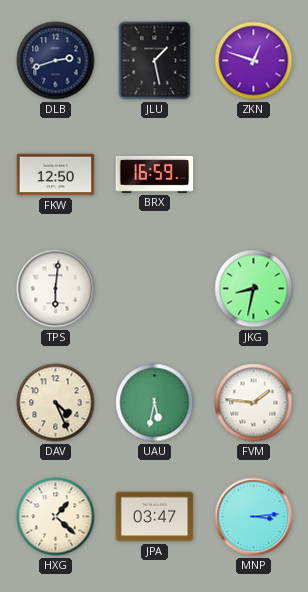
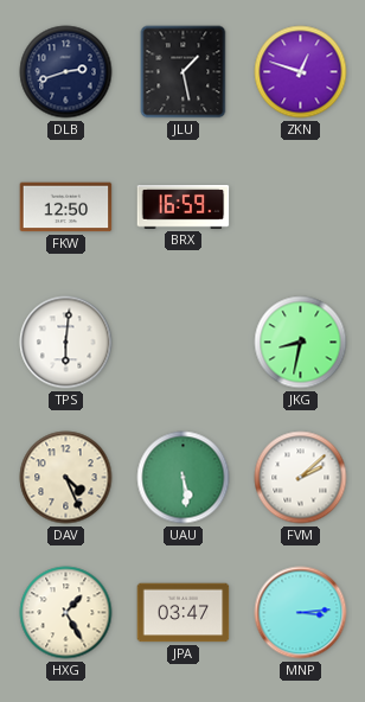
UAU: 5:32 -> 5:29 (184, 478)
FVM: 1:46 -> 2:08 (301, 478)
HXG: 1:22 -> 1:25 (66, 613)
